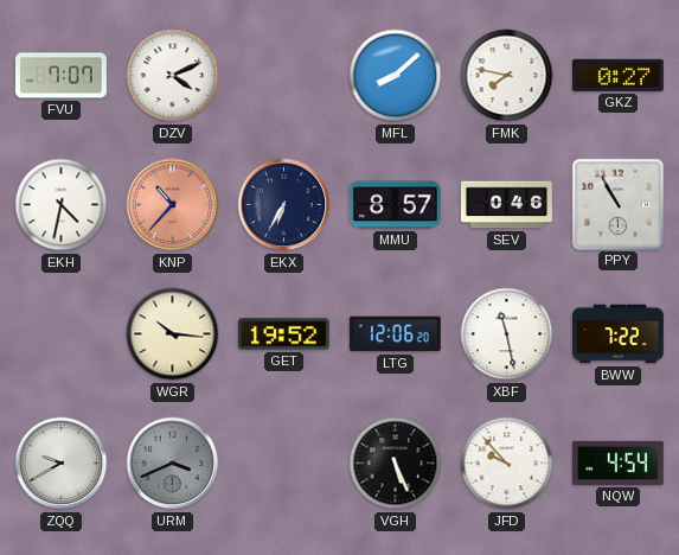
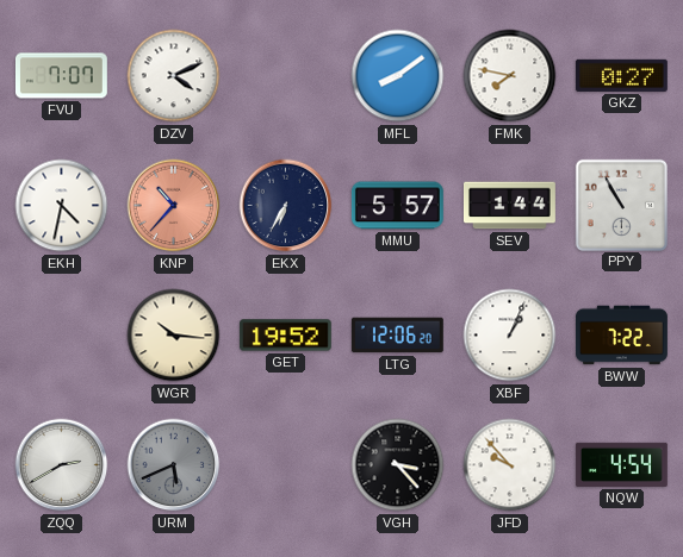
MFL: 8:08 -> 8:09 (398, 76)
MMU: 8:57 -> 5:57 (397, 206)
SEV: 0:46 -> 1:44 (509, 206)
XBF: 11:28 -> 1:04 (510, 336)
ZQQ: 9:40 -> 2:40 (62, 465)
URM: 3:41 -> 5:41 (174, 465)
VGH: 5:26 -> 3:23 (398, 465)
